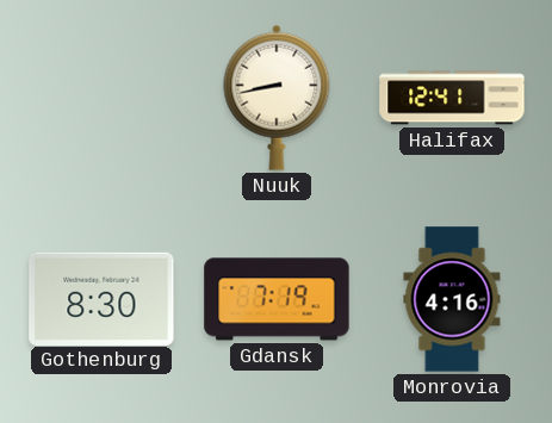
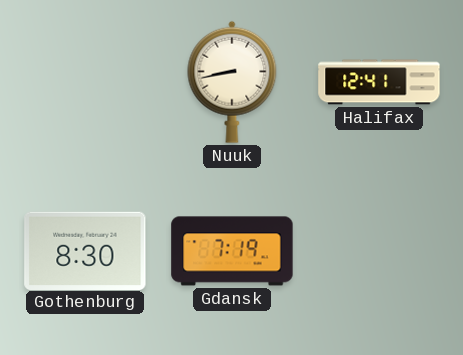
Monrovia: 4:16 -> none (452, 299)
